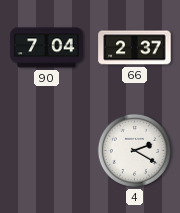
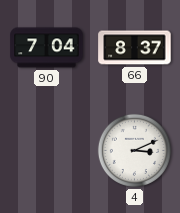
66: 2:37 -> 8:37 (135, 48)
4: 2:20 -> 3:11 (134, 150)
